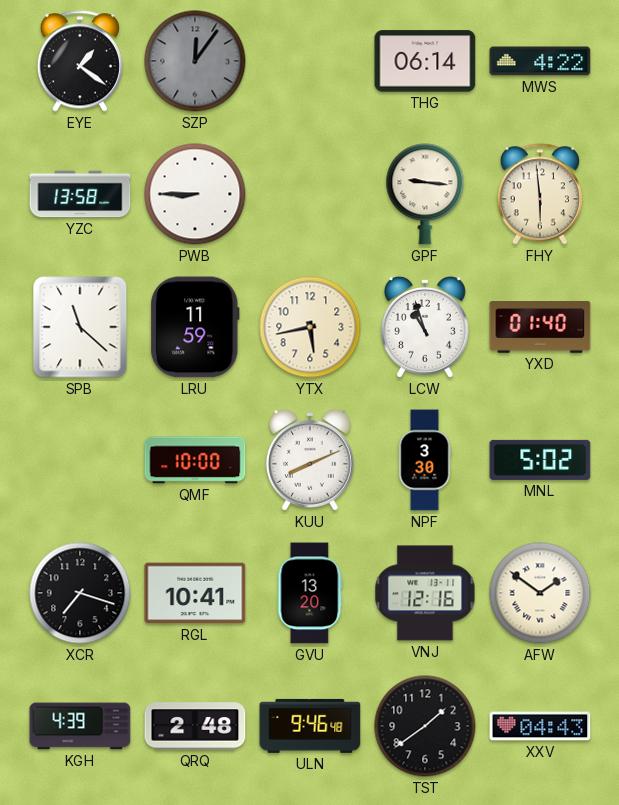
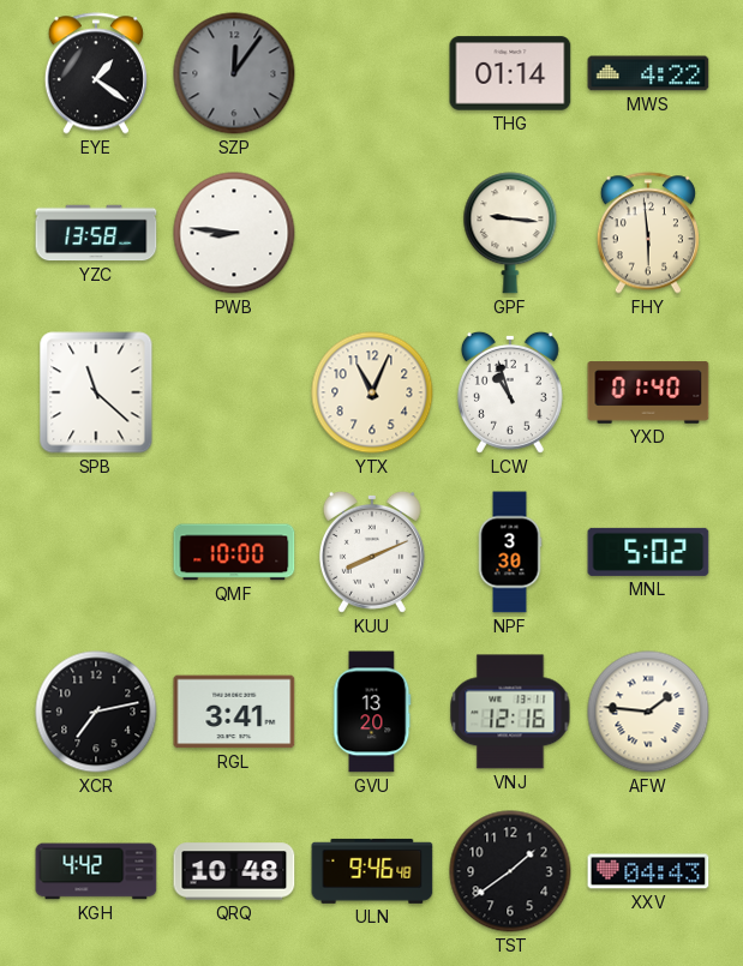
THG: 06:14 -> 01:14 (510, 73)
PWB: 8:45 -> 8:46 (234, 233)
LRU: 11:59 -> none (195, 327)
YTX: 5:43 -> 11:04 (372, 392)
XCR: 7:18 -> 7:13 (96, 712)
RGL: 10:41 -> 3:41 (234, 712)
AFW: 1:51 -> 1:46 (648, 712)
KGH: 4:39 -> 4:42 (96, 871)
QRQ: 2:48 -> 10:48 (234, 871)
